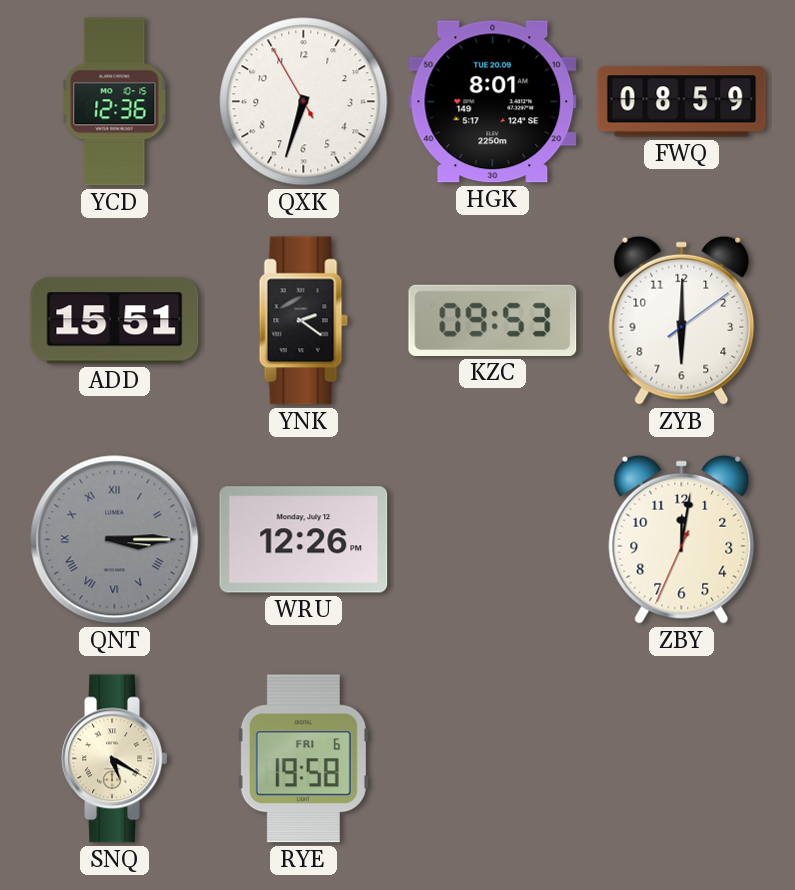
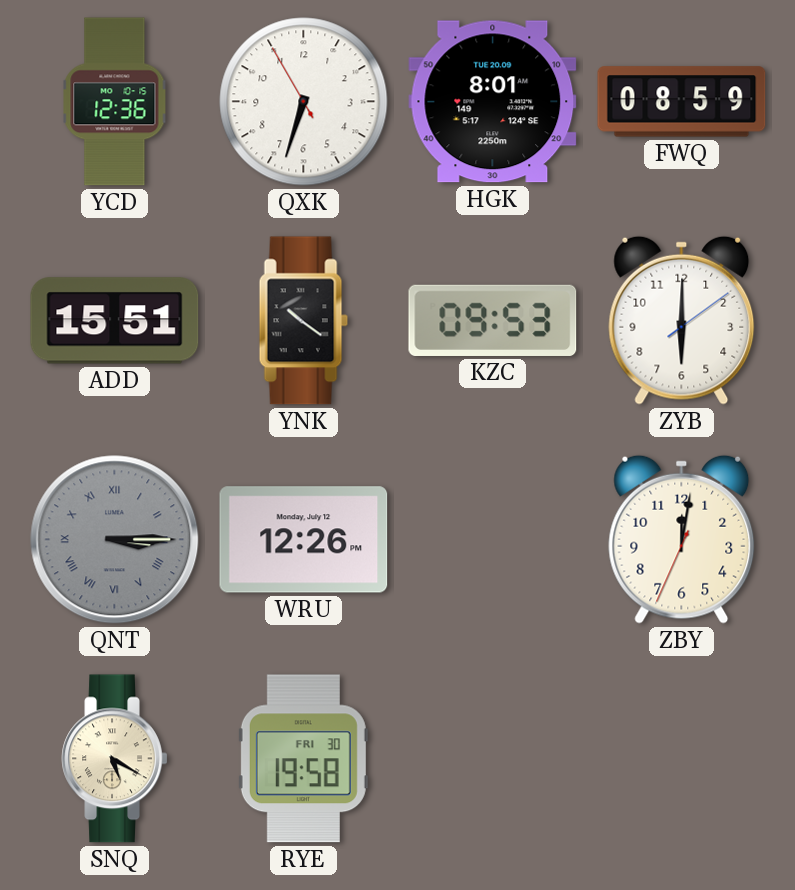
YNK: 2:21 -> 10:21 (303, 321)
RYE date: FRI 6 -> FRI 30 (303, 759)
